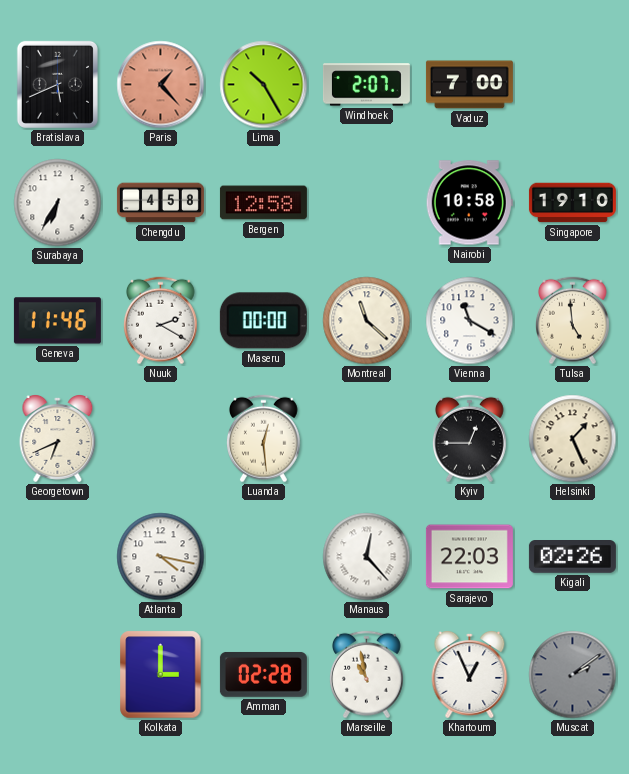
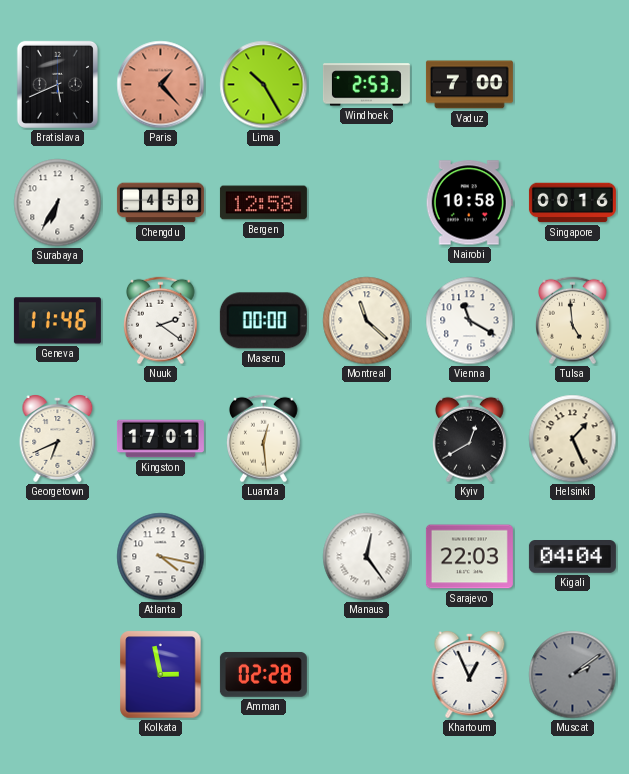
Windhoek: 2:07 -> 2:53 (366, 85)
Singapore: 19:10 -> 00:16 (572, 203)
Nuuk: 2:20 -> 2:21 (160, 321)
Kingston: none -> 17:01 (160, 439)
Kyiv: 12:45 -> 12:40 (469, 439)
Manaus: 12:23 -> 12:24 (367, 557)
Kigali: 02:26 -> 04:04 (572, 557)
Kolkata: 3:00 -> 2:58 (161, 675)
Marseille: 10:58 -> none (366, 675)
